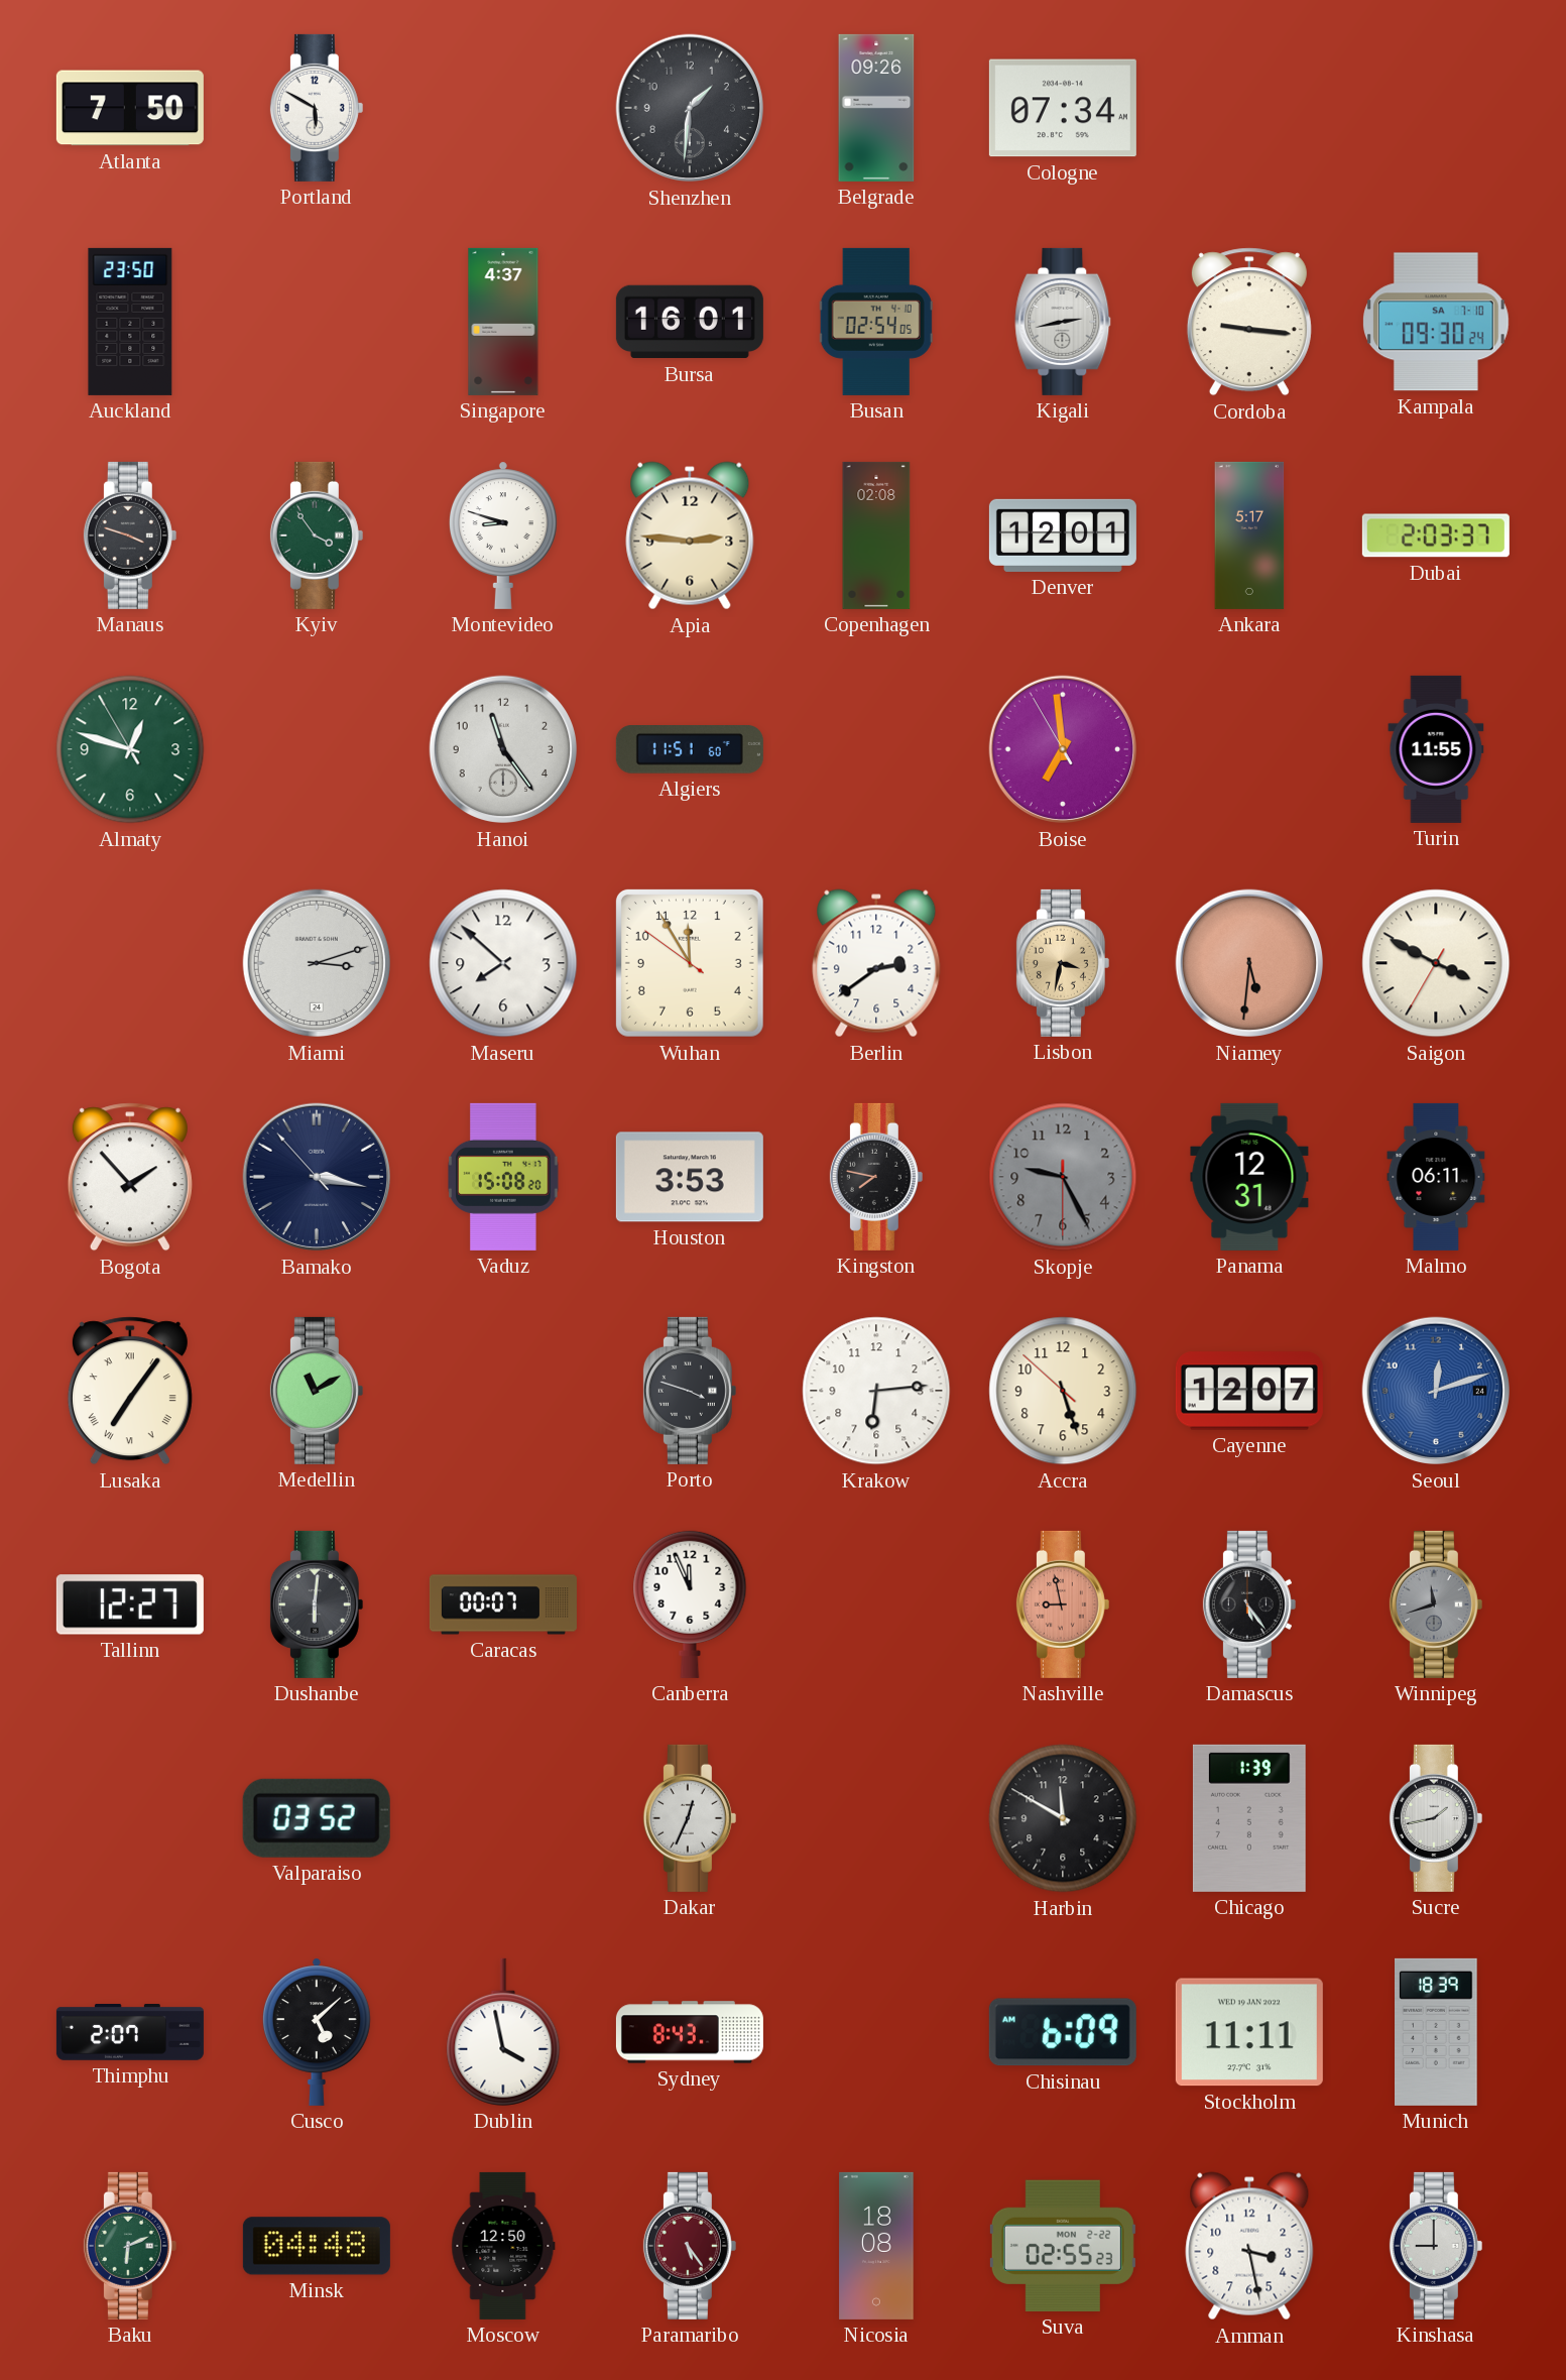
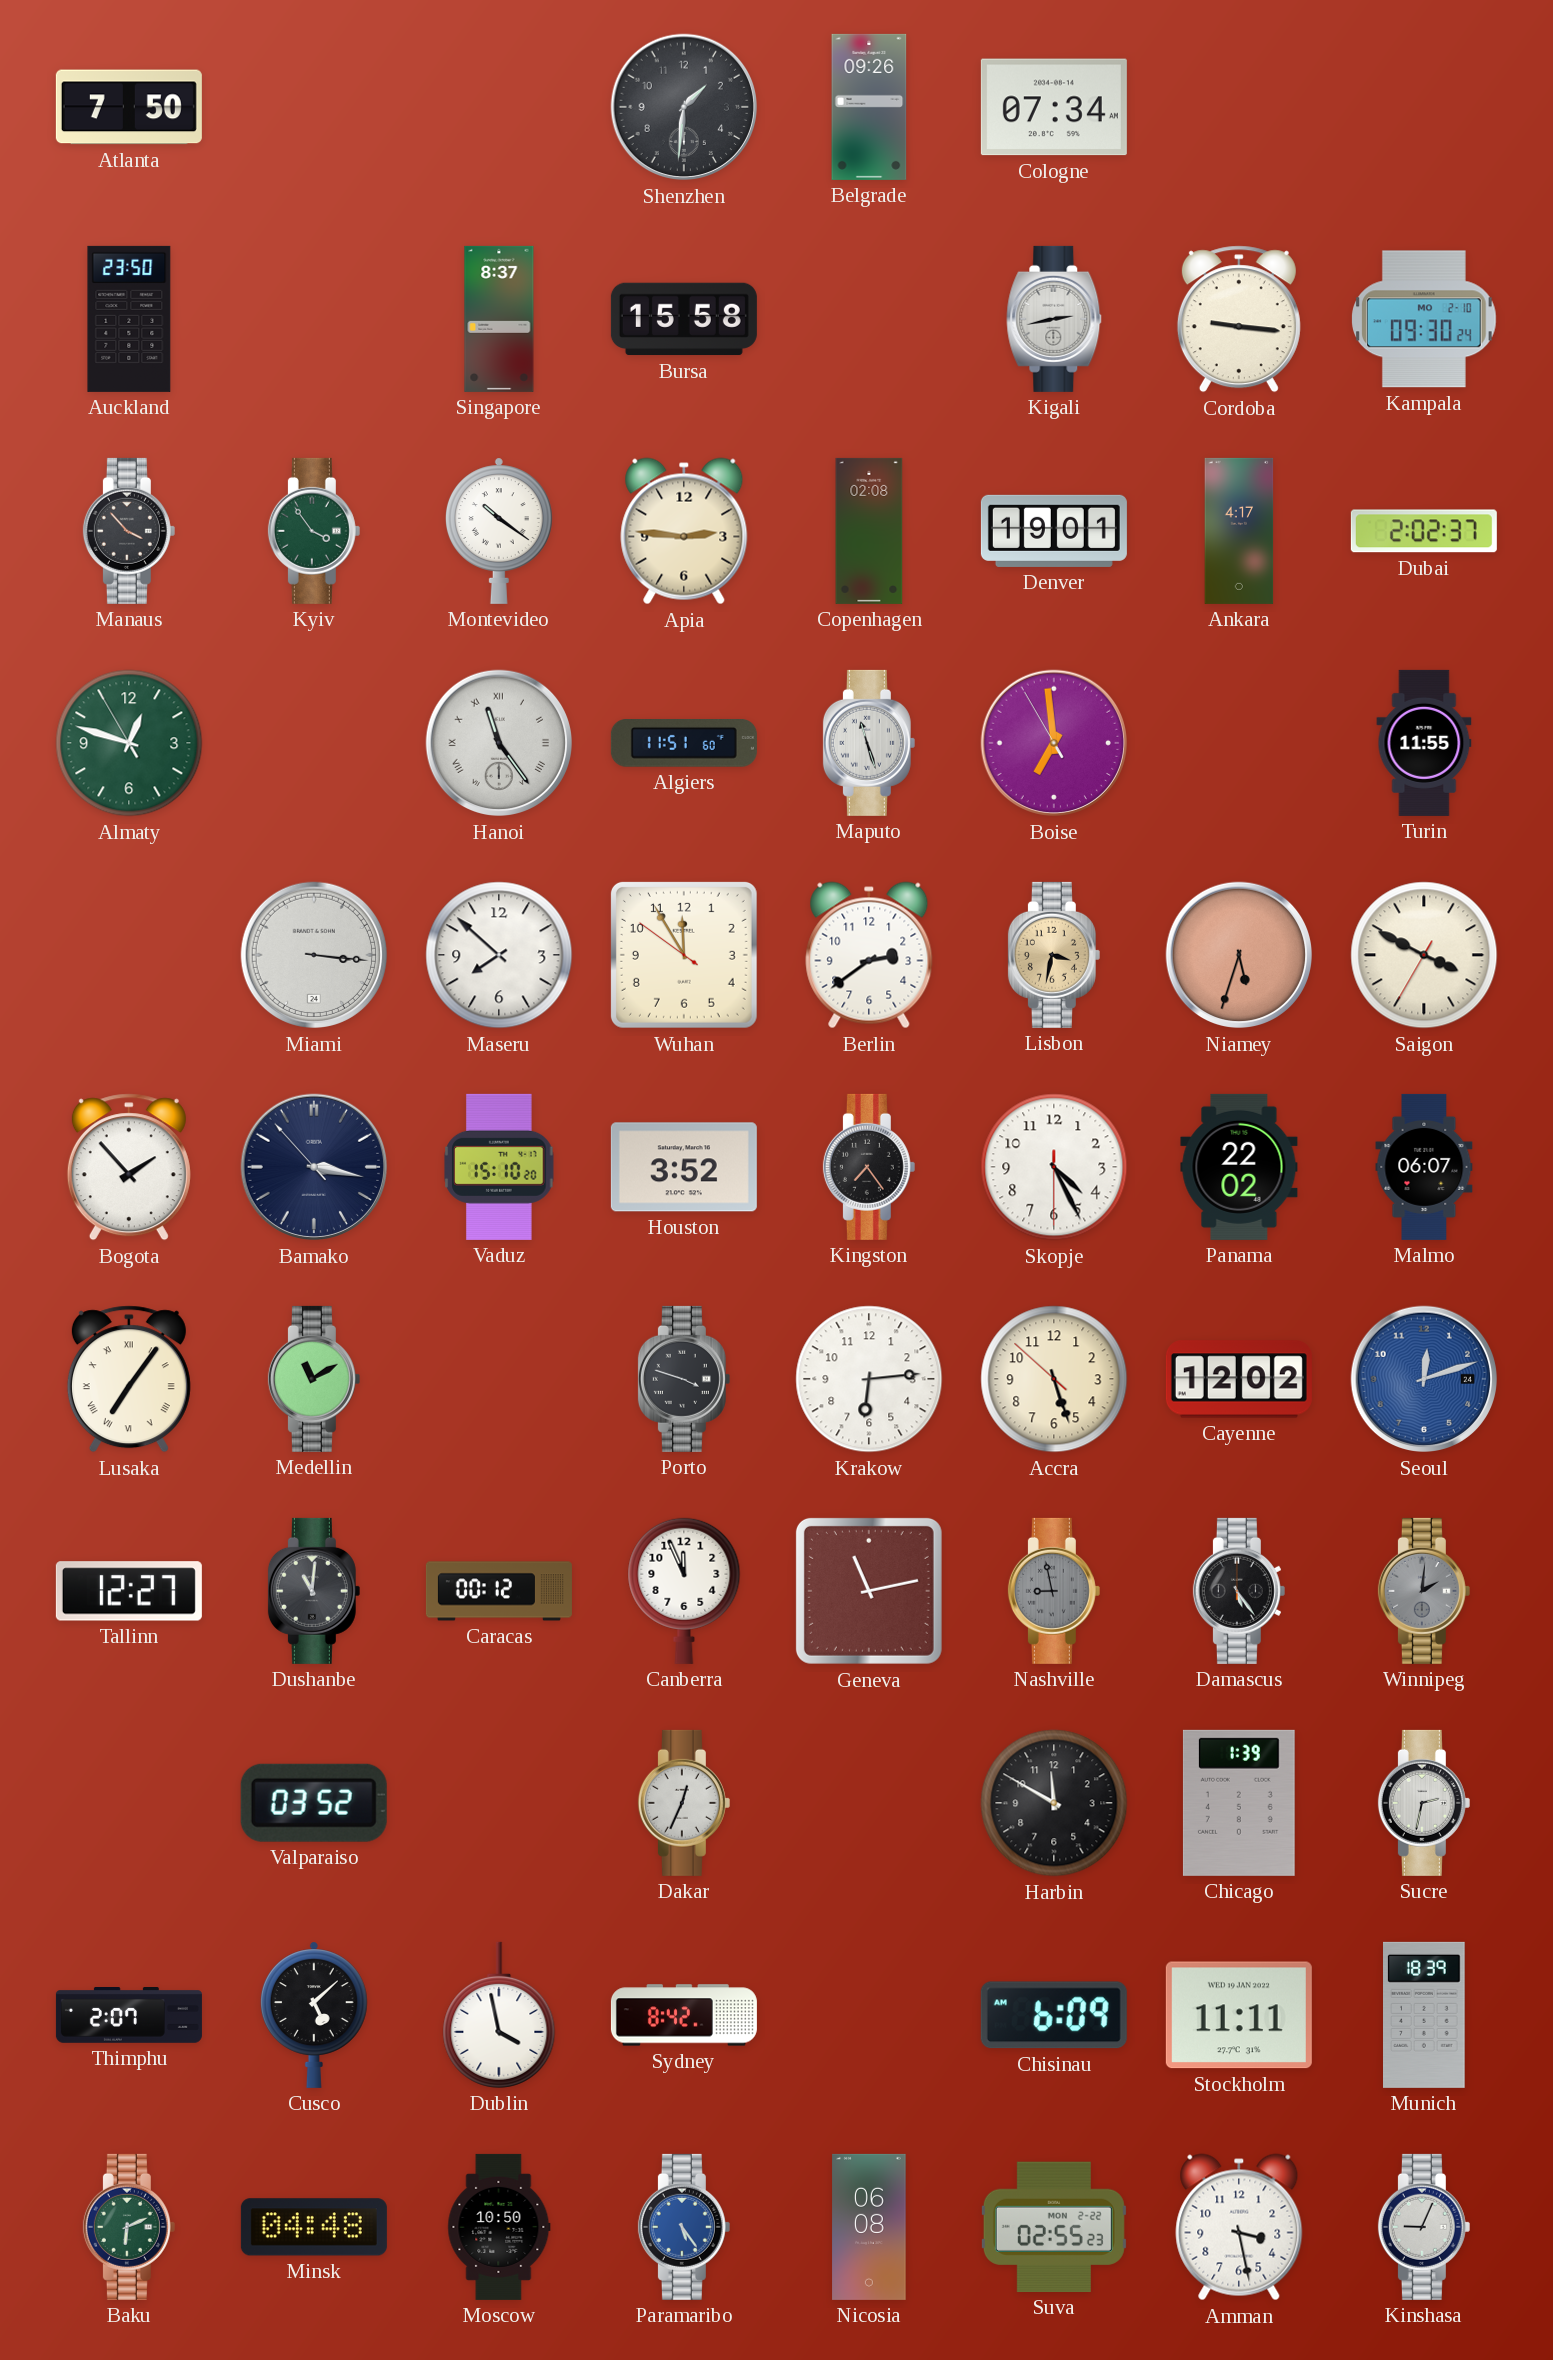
Portland: 5:50 -> none (317, 108)
Singapore: 4:37 -> 8:37 (499, 319)
Bursa: 16:01 -> 15:58 (684, 319)
Busan: 02:54 -> none (876, 322)
Kampala date: SA 7-10 -> MO 2-10 (1425, 319)
Manaus: 3:48 -> 3:53 (129, 531)
Montevideo: 8:48 -> 10:21 (499, 531)
Denver: 12:01 -> 19:01 (1054, 531)
Ankara: 5:17 -> 4:17 (1239, 531)
Dubai: 2:03 -> 2:02 (1424, 531)
Hanoi numerals: Arabic -> Roman (499, 743)
Maputo: none -> 11:27 (869, 743)
Miami: 3:12 -> 3:16 (314, 955)
Niamey: 5:31 -> 5:33 (1239, 955)
Vaduz: 15:08 -> 15:10 (499, 1167)
Houston: 3:53 -> 3:52 (684, 1167)
Kingston: 7:47 -> 7:24 (869, 1167)
Skopje: 9:25 -> 4:25 (1054, 1167)
Skopje dial: grey -> white (1054, 1167)
Panama: 12:31 -> 22:02 (1239, 1167)
Malmo: 06:11 -> 06:07 (1424, 1167)
Cayenne: 12:07 -> 12:02 (1239, 1379)
Dushanbe: 6:01 -> 11:01 (314, 1591)
Caracas: 00:07 -> 00:12 (499, 1591)
Geneva: none -> 11:13 (869, 1591)
Nashville dial: salmon -> grey (1054, 1591)
Winnipeg: 11:42 -> 2:01 (1424, 1591)
Sucre: 1:43 -> 2:32 (1424, 1803)
Sydney: 8:43 -> 8:42 (684, 2015)
Moscow: 12:50 -> 10:50 (499, 2227)
Paramaribo dial: burgundy -> blue (684, 2227)
Nicosia: 18:08 -> 06:08 (869, 2227)
Kinshasa: 9:00 -> 9:04 (1424, 2227)
